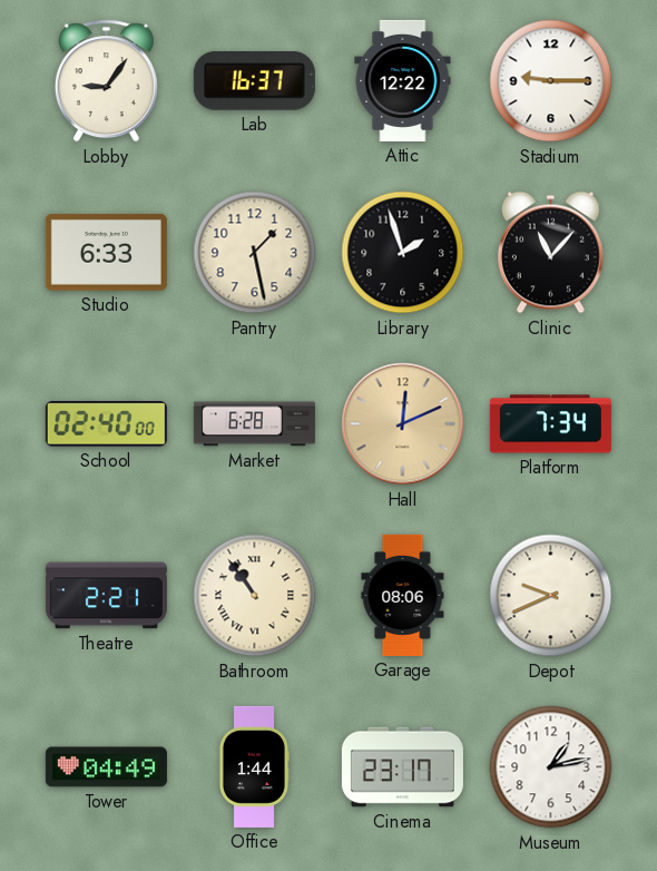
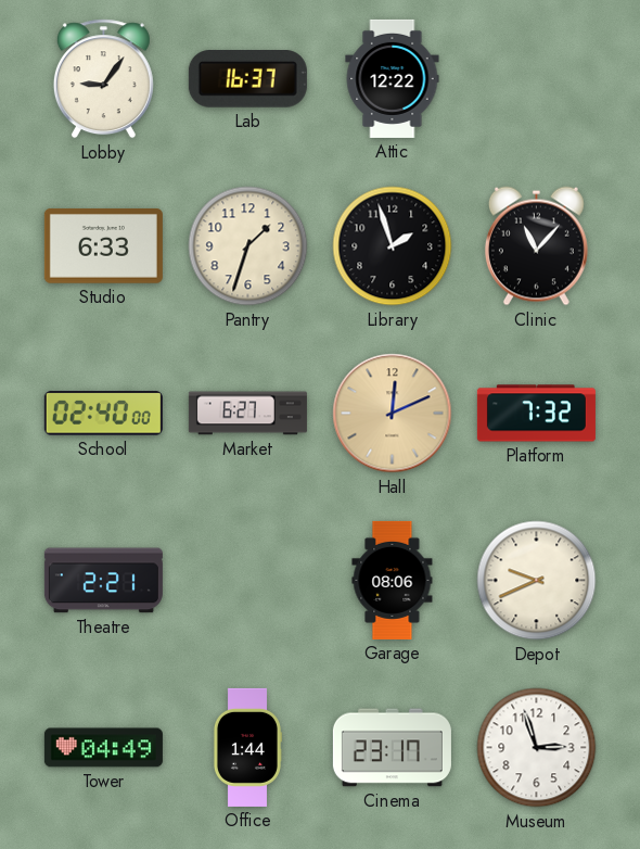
Stadium: 9:15 -> none (551, 81)
Pantry: 1:28 -> 1:33 (248, 246)
Market: 6:28 -> 6:27 (247, 414)
Platform: 7:34 -> 7:32 (536, 414)
Bathroom: 10:54 -> none (255, 596)
Museum: 1:13 -> 2:57 (537, 748)
